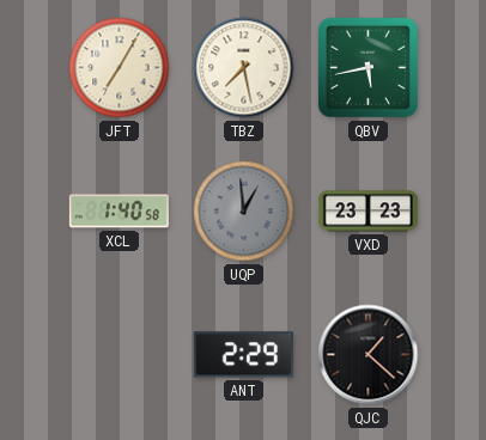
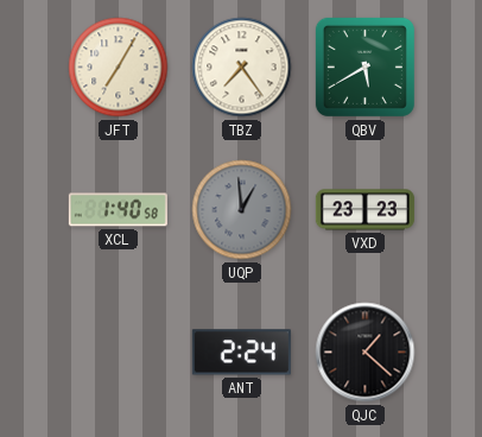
TBZ: 7:28 -> 7:24 (242, 68)
QBV: 5:43 -> 5:40 (364, 66)
ANT: 2:29 -> 2:24 (241, 353)
